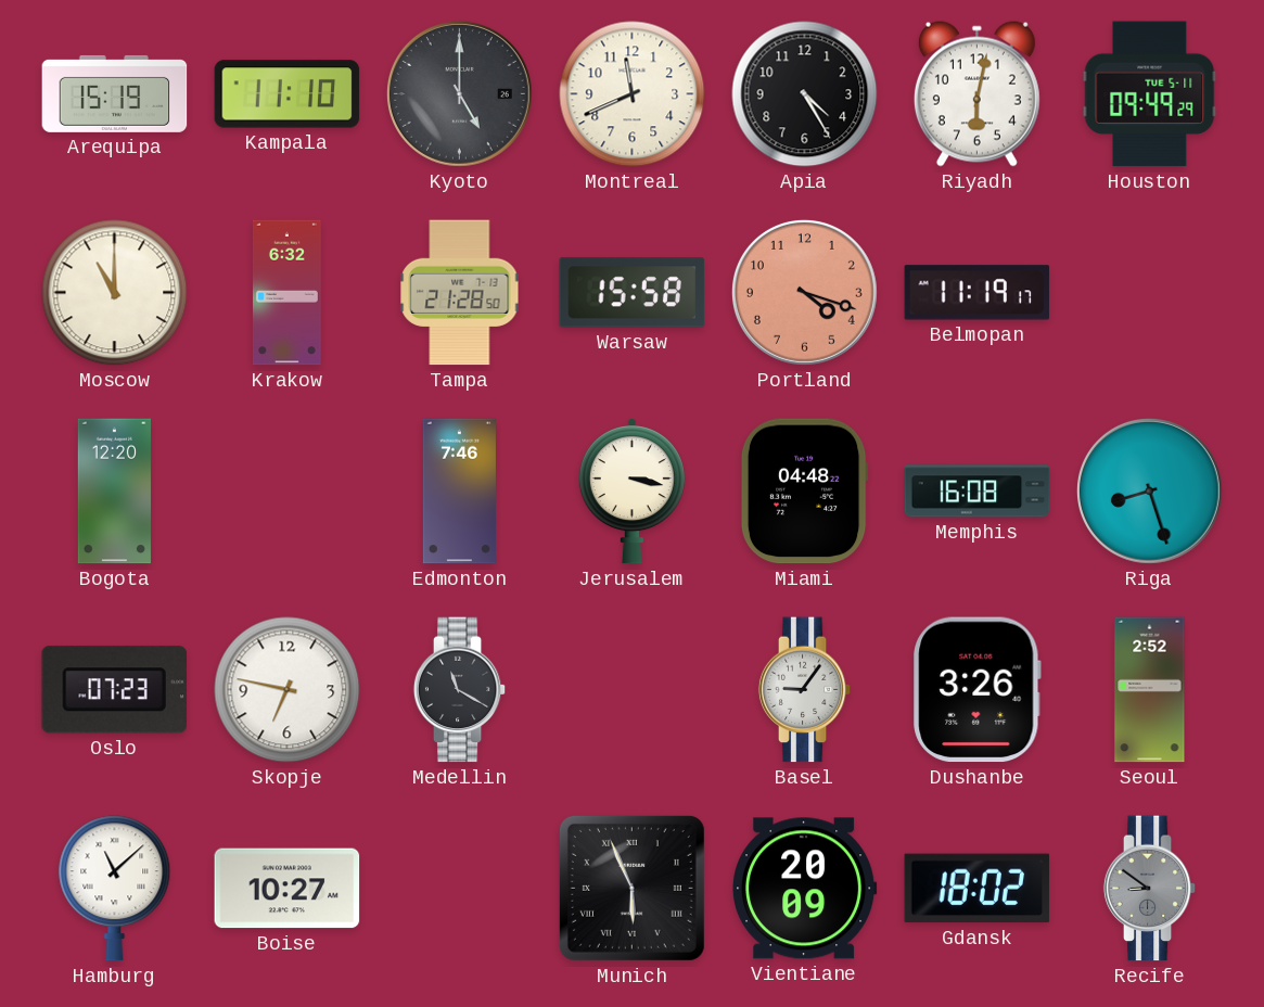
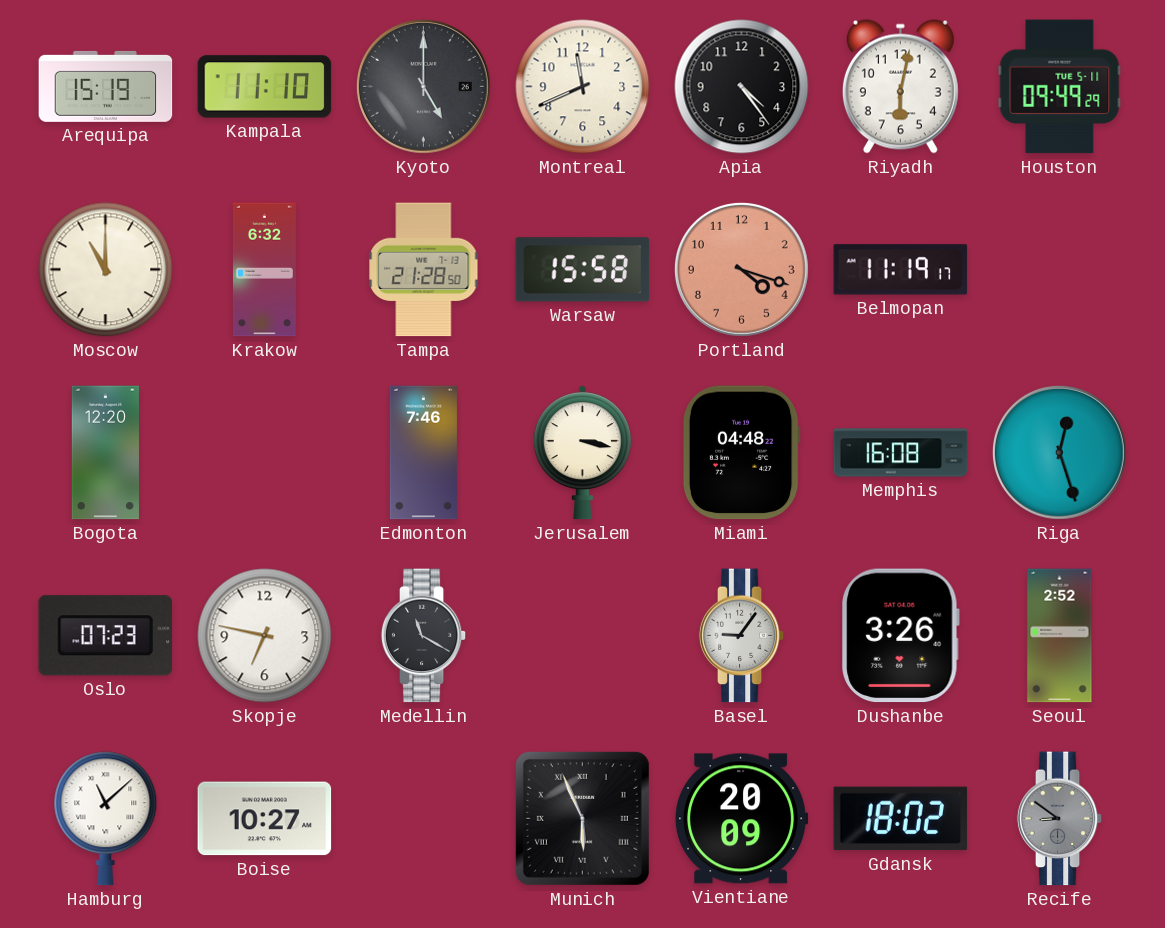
Apia: 4:25 -> 4:24 (742, 87)
Riga: 8:27 -> 12:27 (1059, 452)
